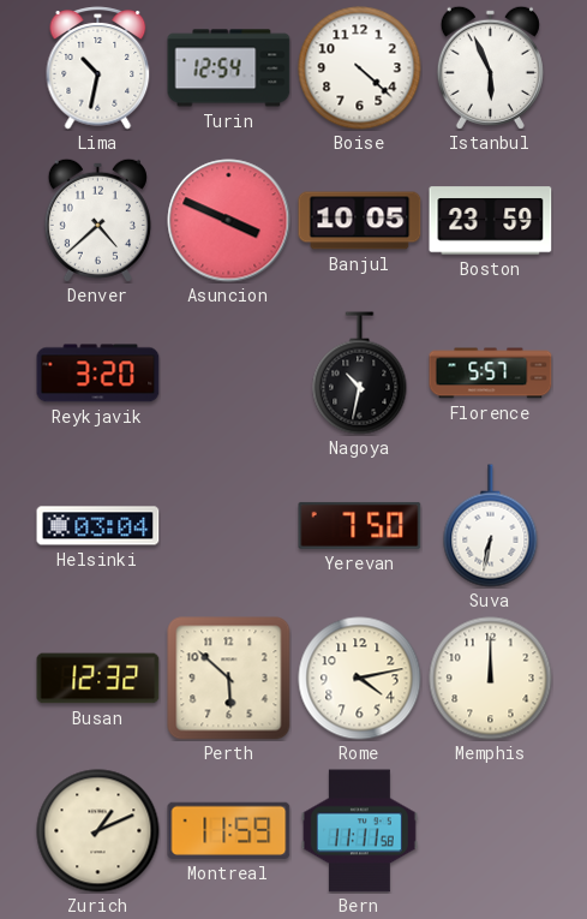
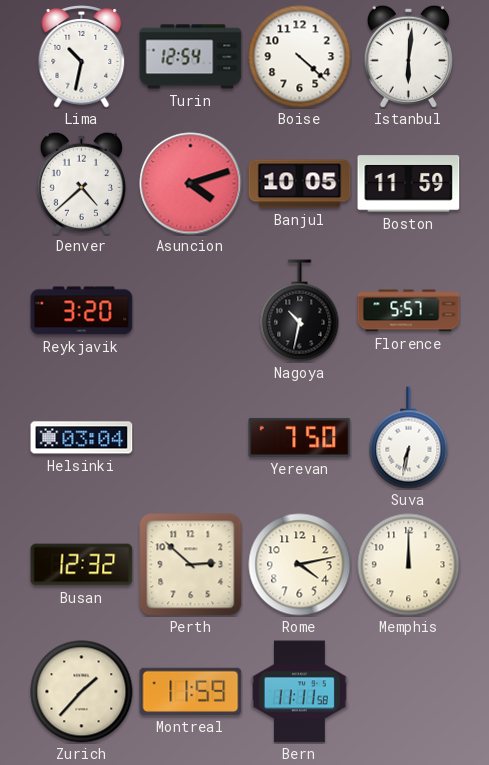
Istanbul: 5:56 -> 6:01 (408, 56)
Asuncion: 3:49 -> 4:12 (191, 184)
Boston: 23:59 -> 11:59 (409, 184)
Perth: 5:52 -> 2:52 (191, 565)
Zurich: 1:11 -> 1:37 (82, 692)
